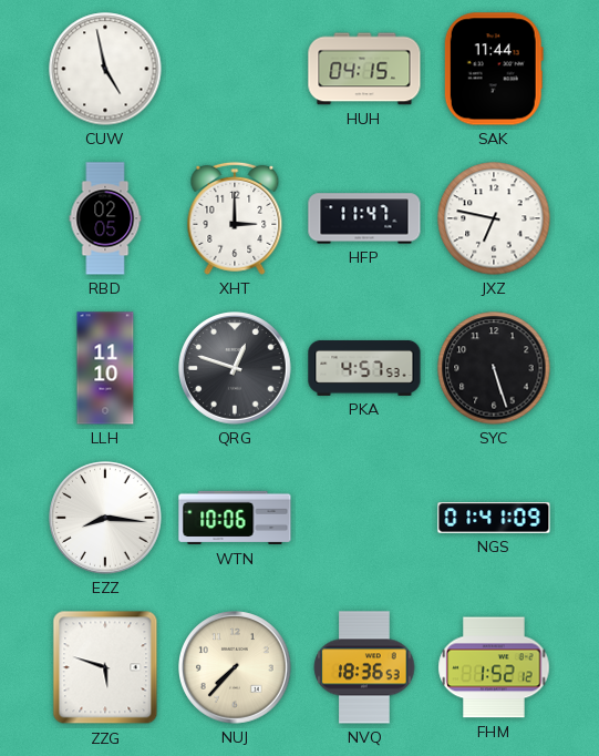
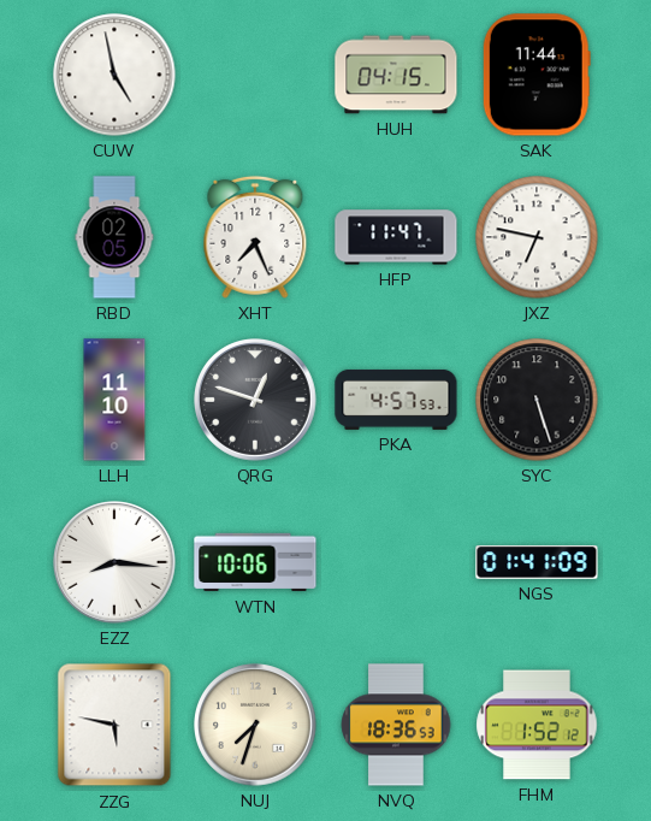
XHT: 3:00 -> 7:26 (255, 237)
ZZG: 5:48 -> 5:47 (114, 725)
NUJ: 7:37 -> 7:33 (256, 726)
